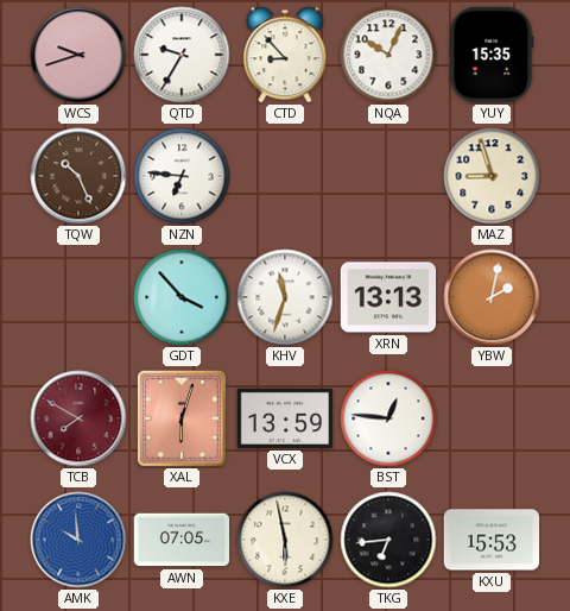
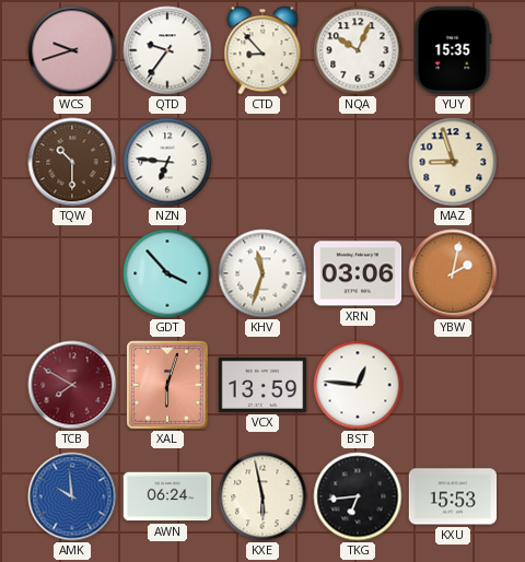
QTD: 9:35 -> 9:36 (167, 50)
TQW: 10:26 -> 10:30 (72, 162)
XRN: 13:13 -> 03:06 (358, 273)
AWN: 07:05 -> 06:24 (167, 496)
